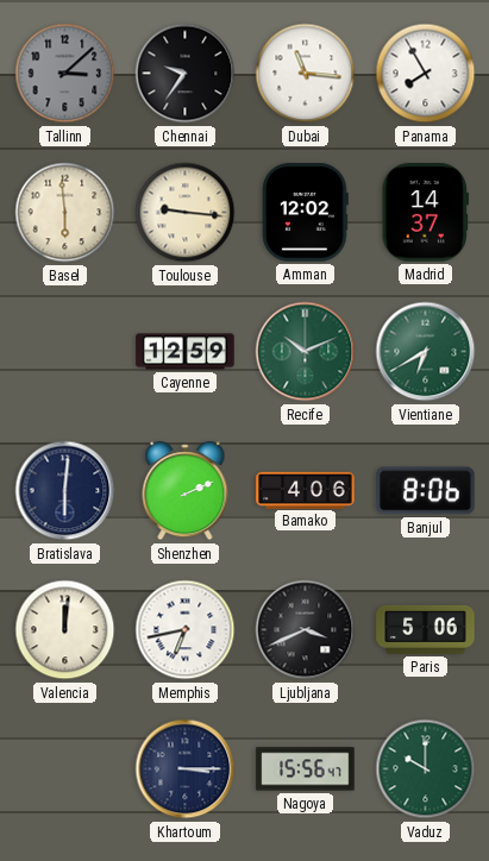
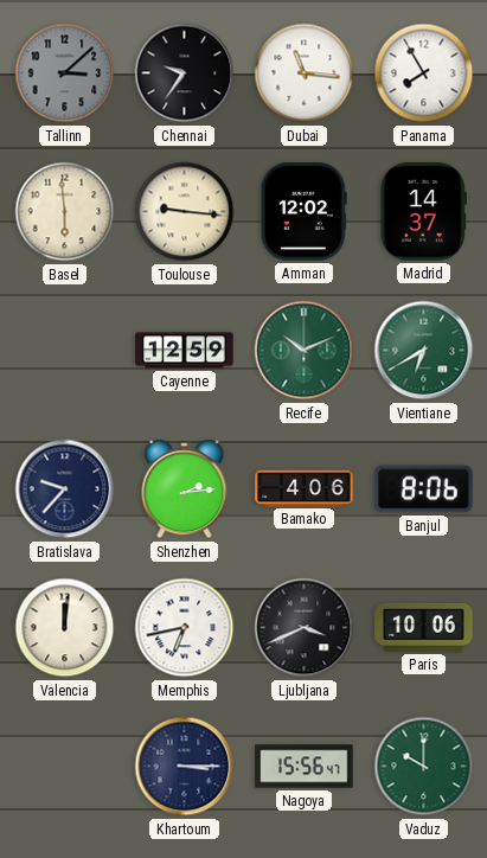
Bratislava: 6:01 -> 9:37 (65, 489)
Shenzhen: 2:11 -> 2:14 (185, 489)
Paris: 5:06 -> 10:06 (424, 627)
